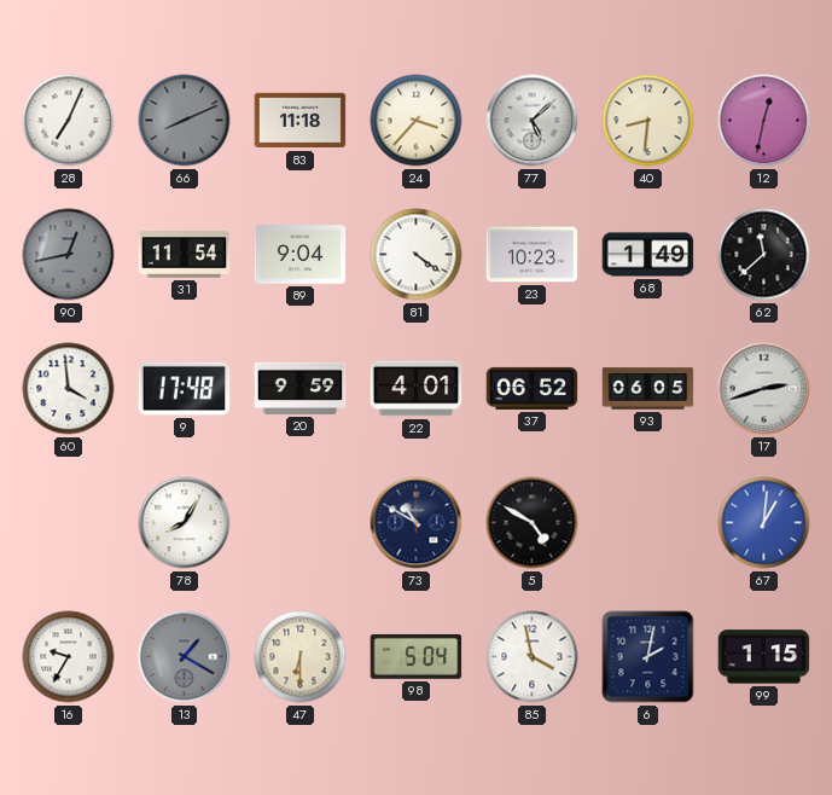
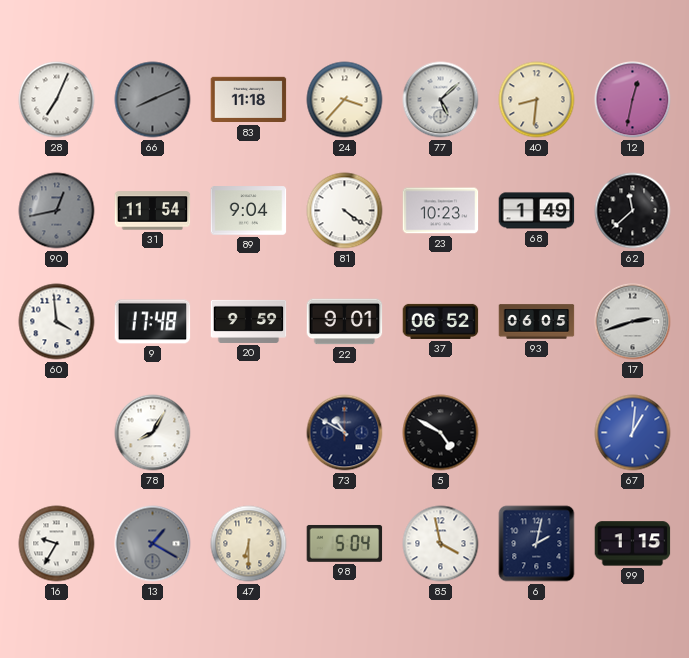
22: 4:01 -> 9:01 (345, 322)
